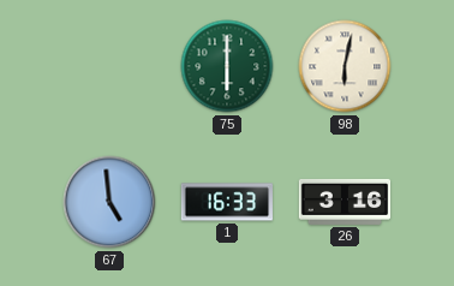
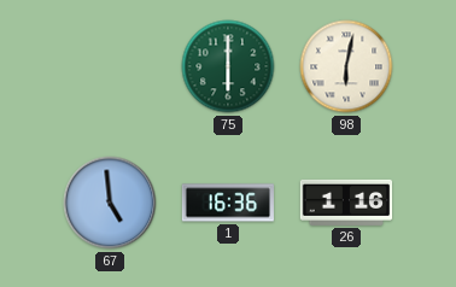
1: 16:33 -> 16:36 (228, 203)
26: 3:16 -> 1:16 (346, 203)
